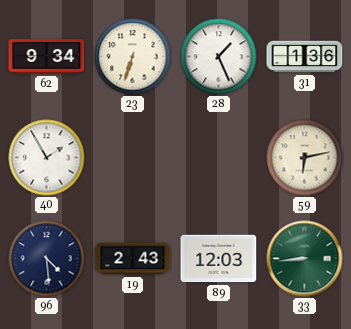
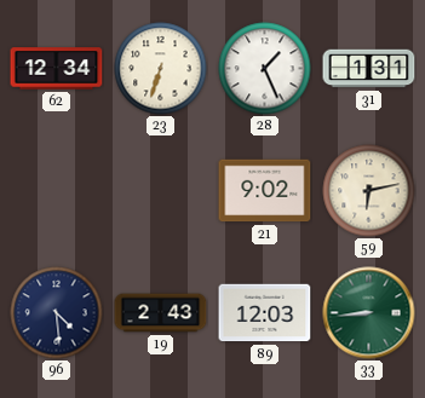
62: 9:34 -> 12:34 (57, 69)
31: 1:36 -> 1:31 (369, 69)
40: 1:55 -> none (47, 158)
21: none -> 9:02 (265, 191)
